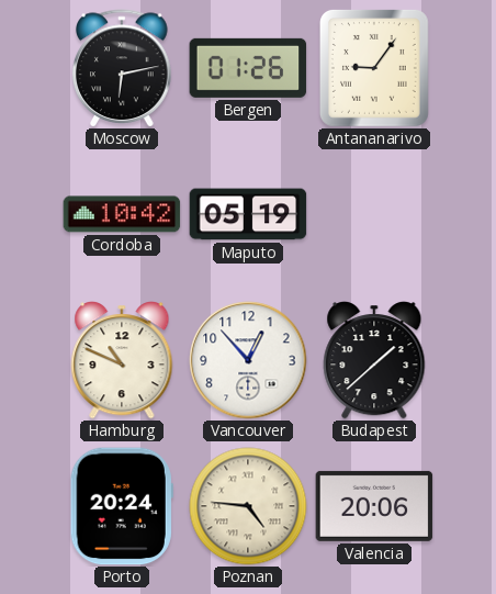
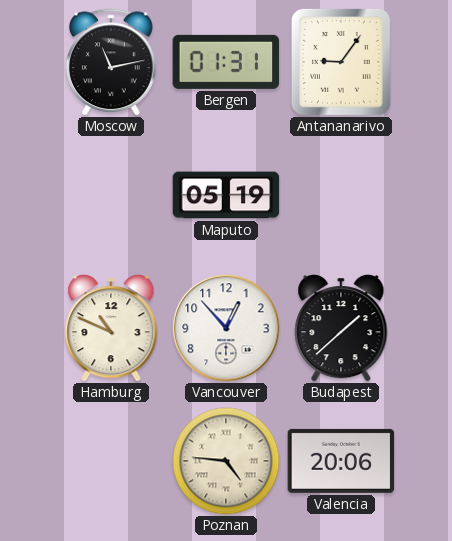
Moscow: 6:13 -> 11:13 (111, 62)
Bergen: 01:26 -> 01:31 (226, 62)
Cordoba: 10:42 -> none (122, 214)
Porto: 20:24 -> none (122, 506)
